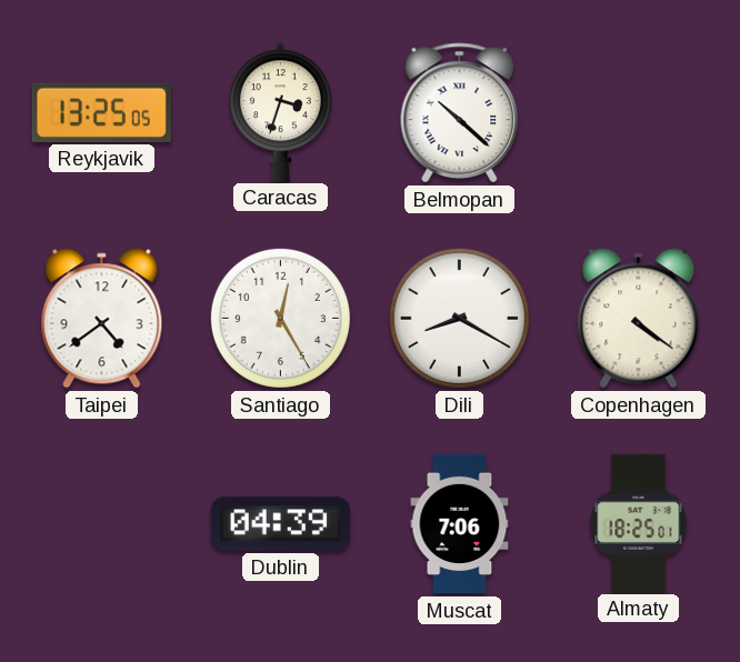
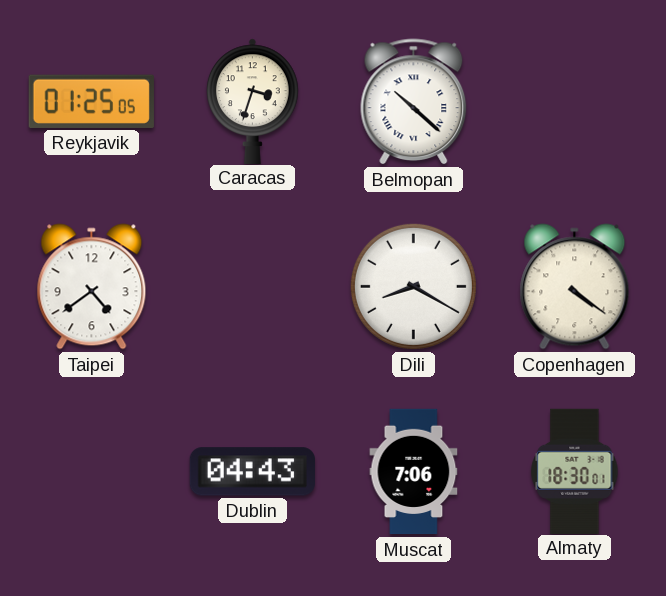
Reykjavik: 13:25 -> 01:25 (91, 101)
Santiago: 12:25 -> none (280, 318)
Dublin: 04:39 -> 04:43 (252, 472)
Almaty: 18:25 -> 18:30 (575, 471)
